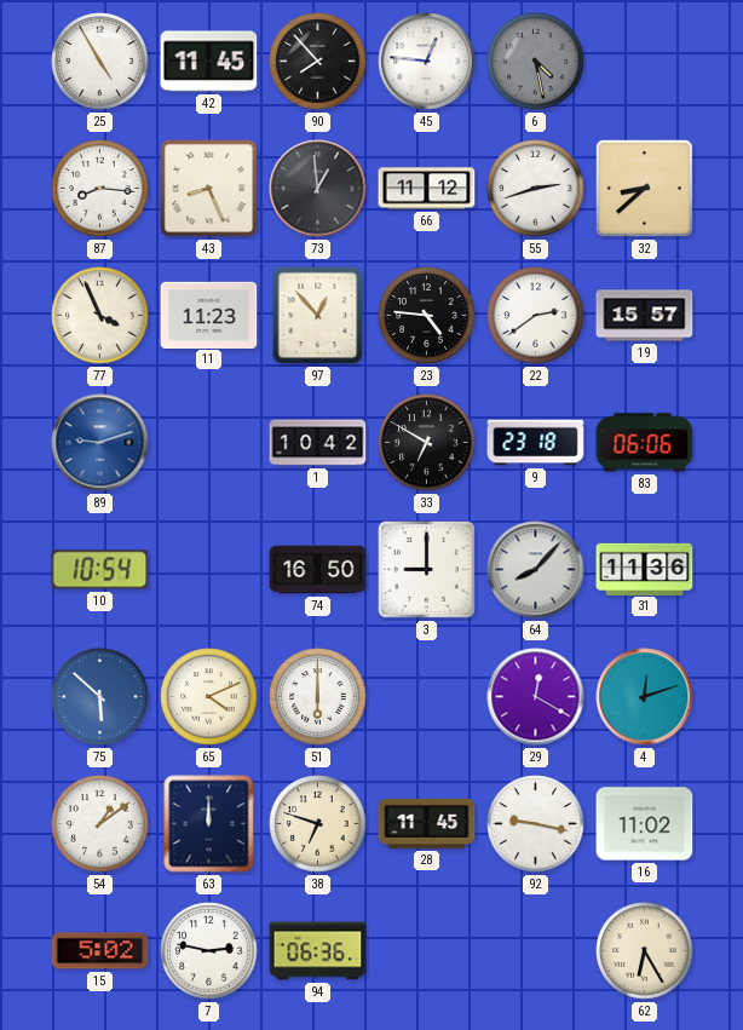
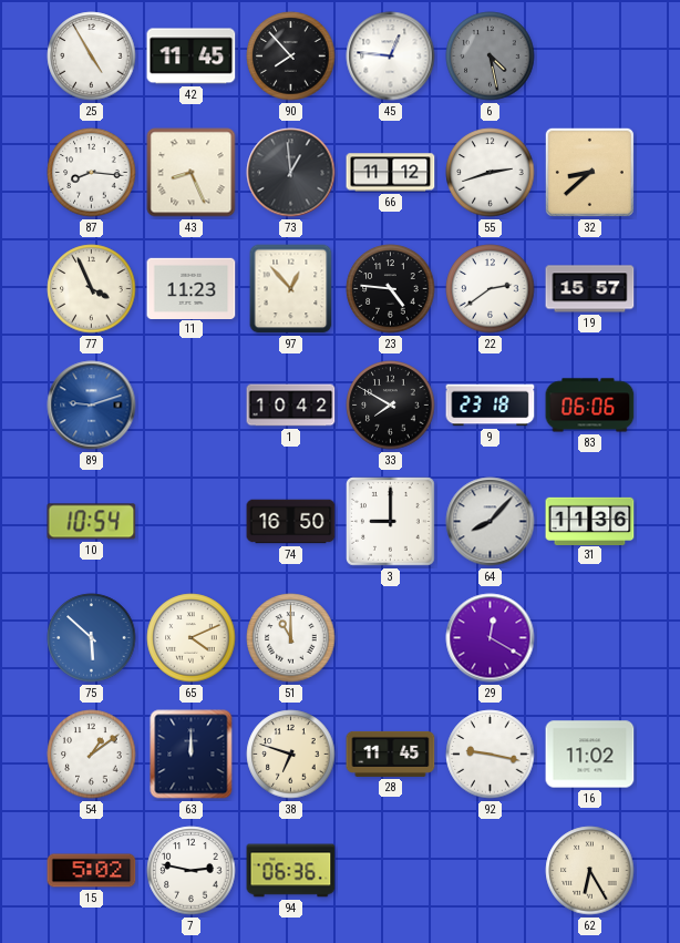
33: 6:50 -> 7:50 (391, 406)
51: 6:00 -> 11:00 (291, 638)
4: 12:12 -> none (645, 697)
